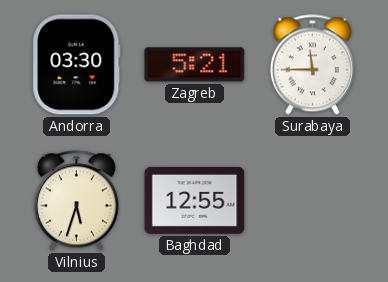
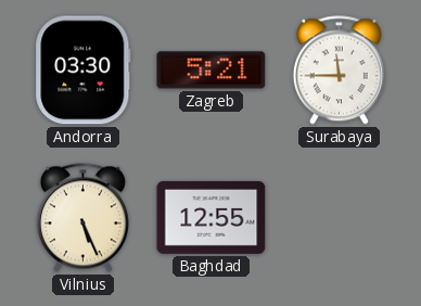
Vilnius: 5:33 -> 5:26 (82, 218)
